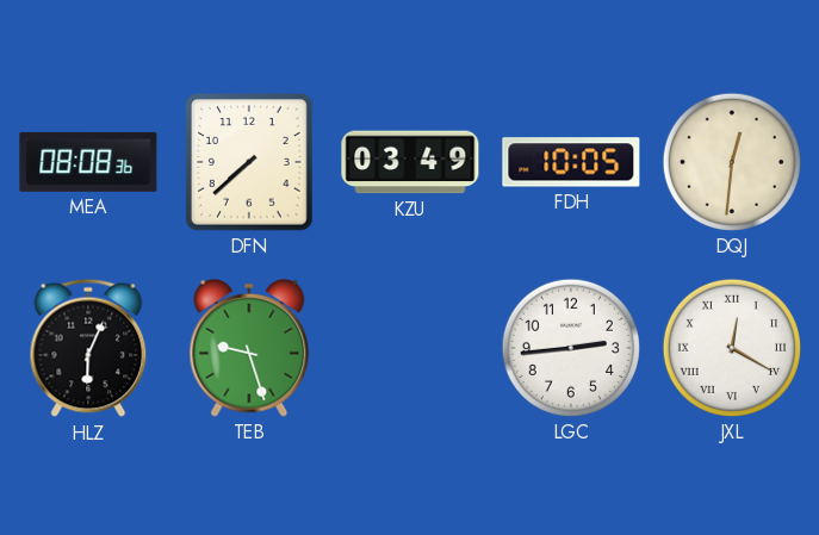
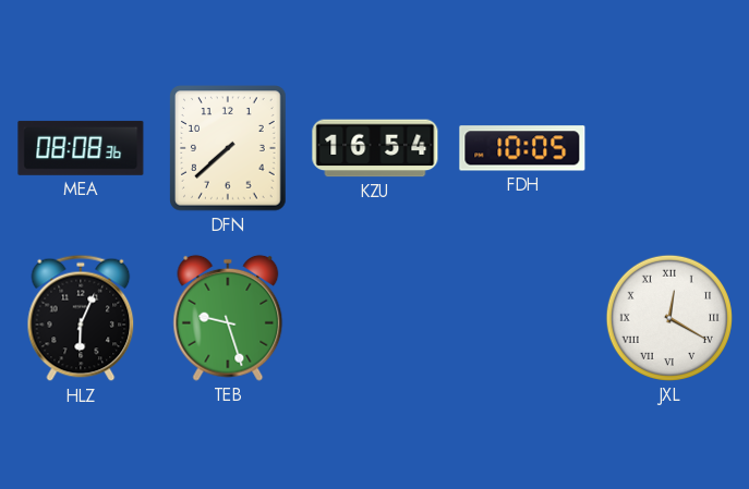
KZU: 03:49 -> 16:54 (375, 148)
DQJ: 12:31 -> none (732, 162)
LGC: 2:44 -> none (571, 348)
